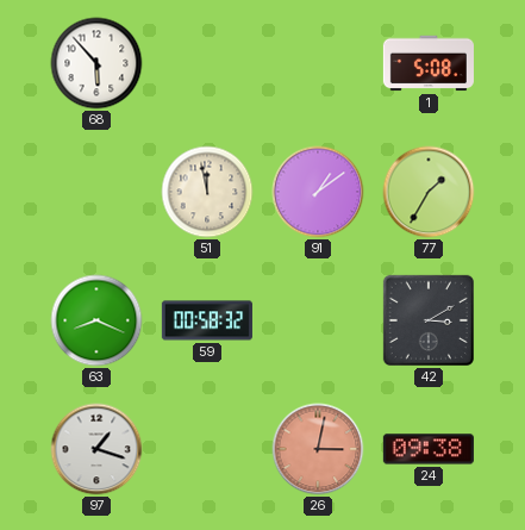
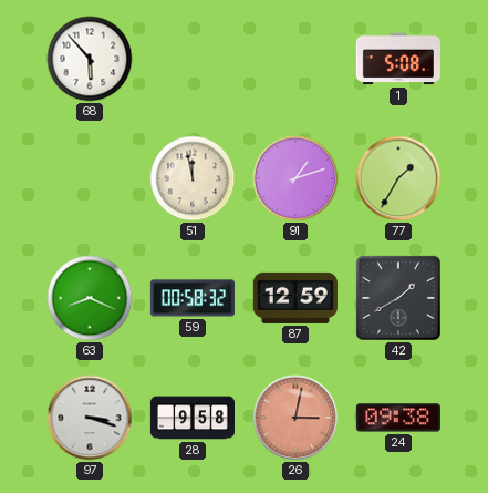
91: 1:09 -> 1:12 (295, 178)
87: none -> 12:59 (295, 298)
42: 3:10 -> 1:40 (398, 298)
97: 1:18 -> 3:18 (90, 418)
28: none -> 9:58 (191, 418)
